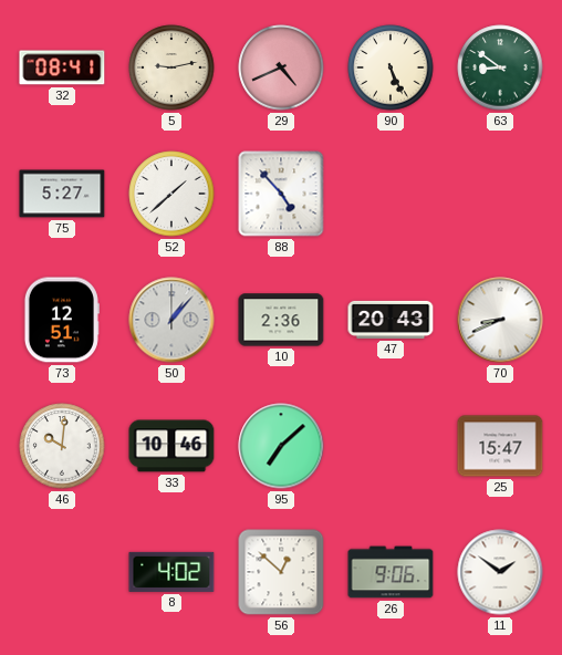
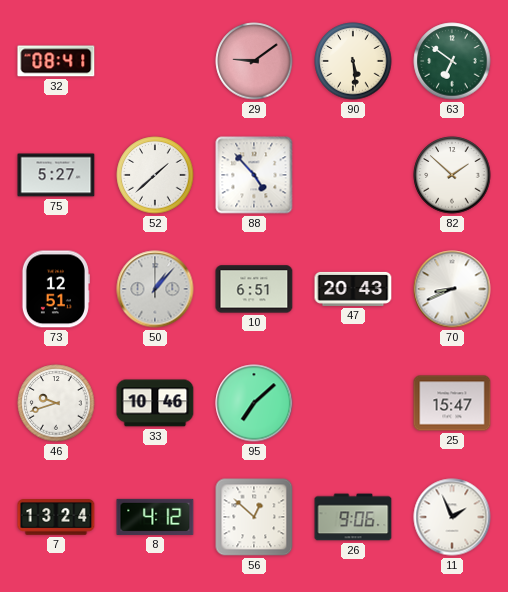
5: 9:13 -> none (171, 67)
29: 4:41 -> 9:09 (254, 61)
90: 5:26 -> 5:29 (353, 61)
63: 8:51 -> 6:51 (452, 61)
82: none -> 1:52 (452, 175)
10: 2:36 -> 6:51 (254, 289)
46: 10:01 -> 9:42 (56, 403)
7: none -> 13:24 (56, 517)
8: 4:02 -> 4:12 (155, 517)
11: 1:51 -> 1:56 (452, 517)
